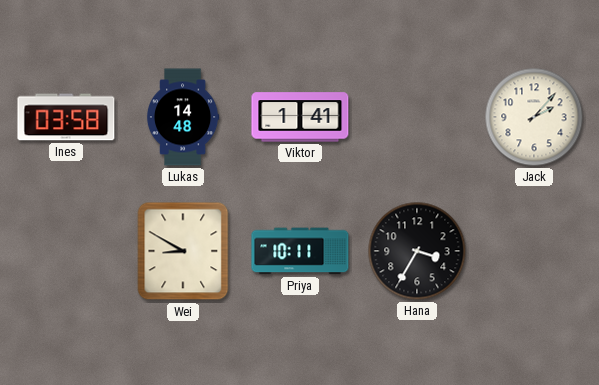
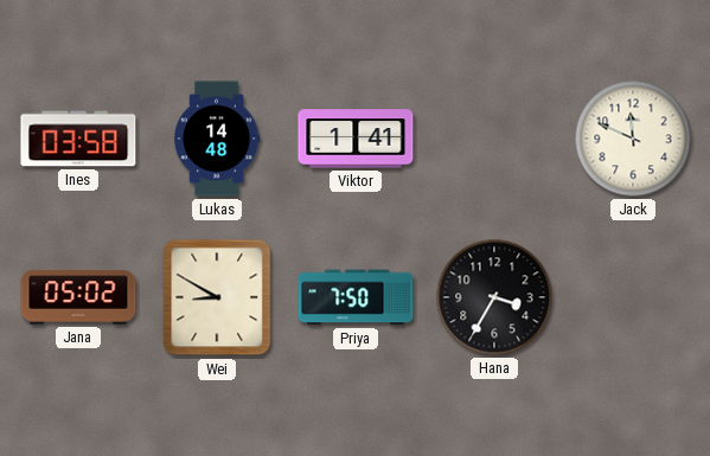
Jack: 2:07 -> 11:49 (633, 139)
Jana: none -> 05:02 (78, 297)
Priya: 10:11 -> 7:50 (356, 297)
